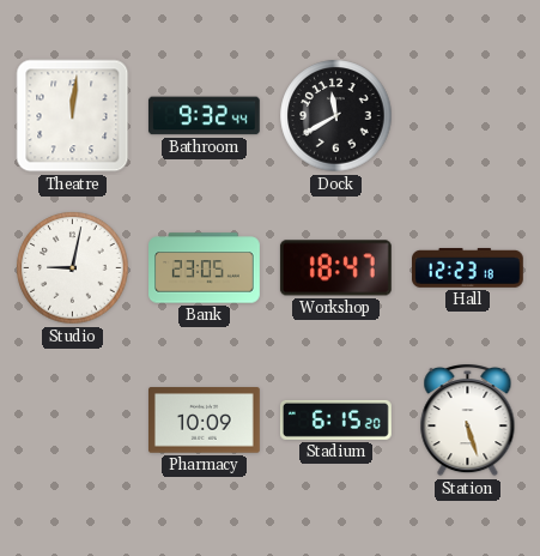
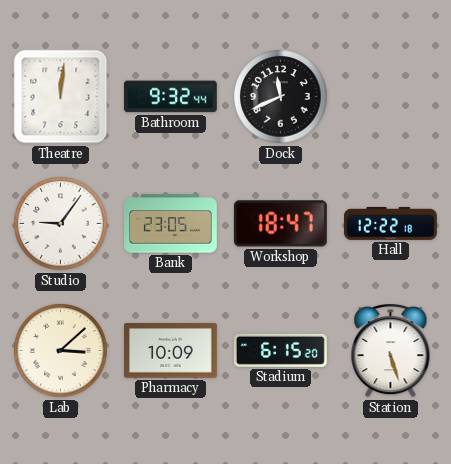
Dock: 11:40 -> 11:41 (281, 97)
Studio: 9:02 -> 9:06 (61, 224)
Hall: 12:23 -> 12:22 (391, 224)
Lab: none -> 3:08 (61, 351)
